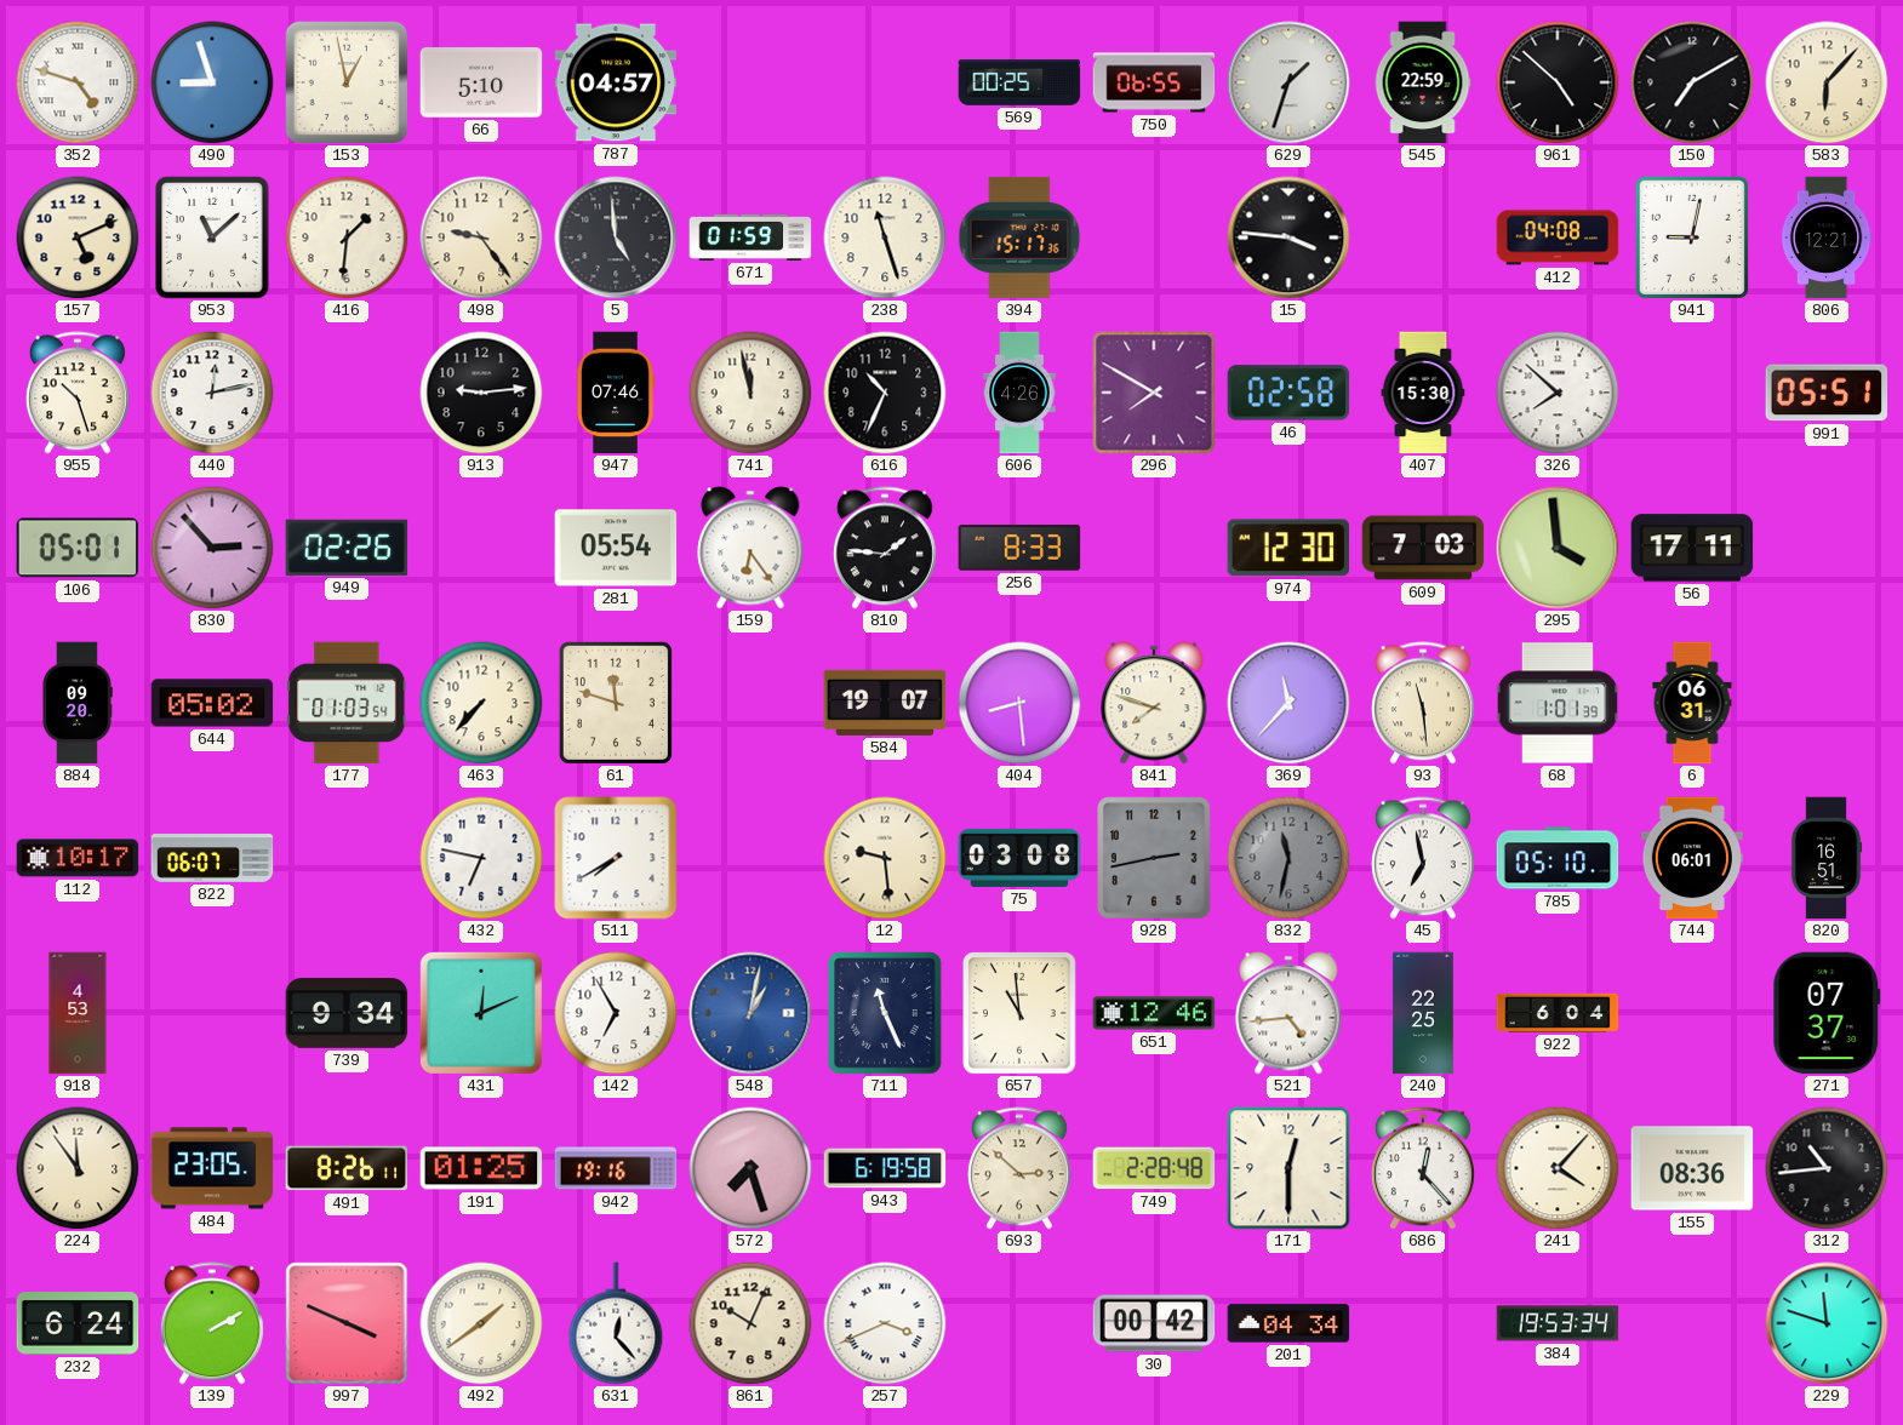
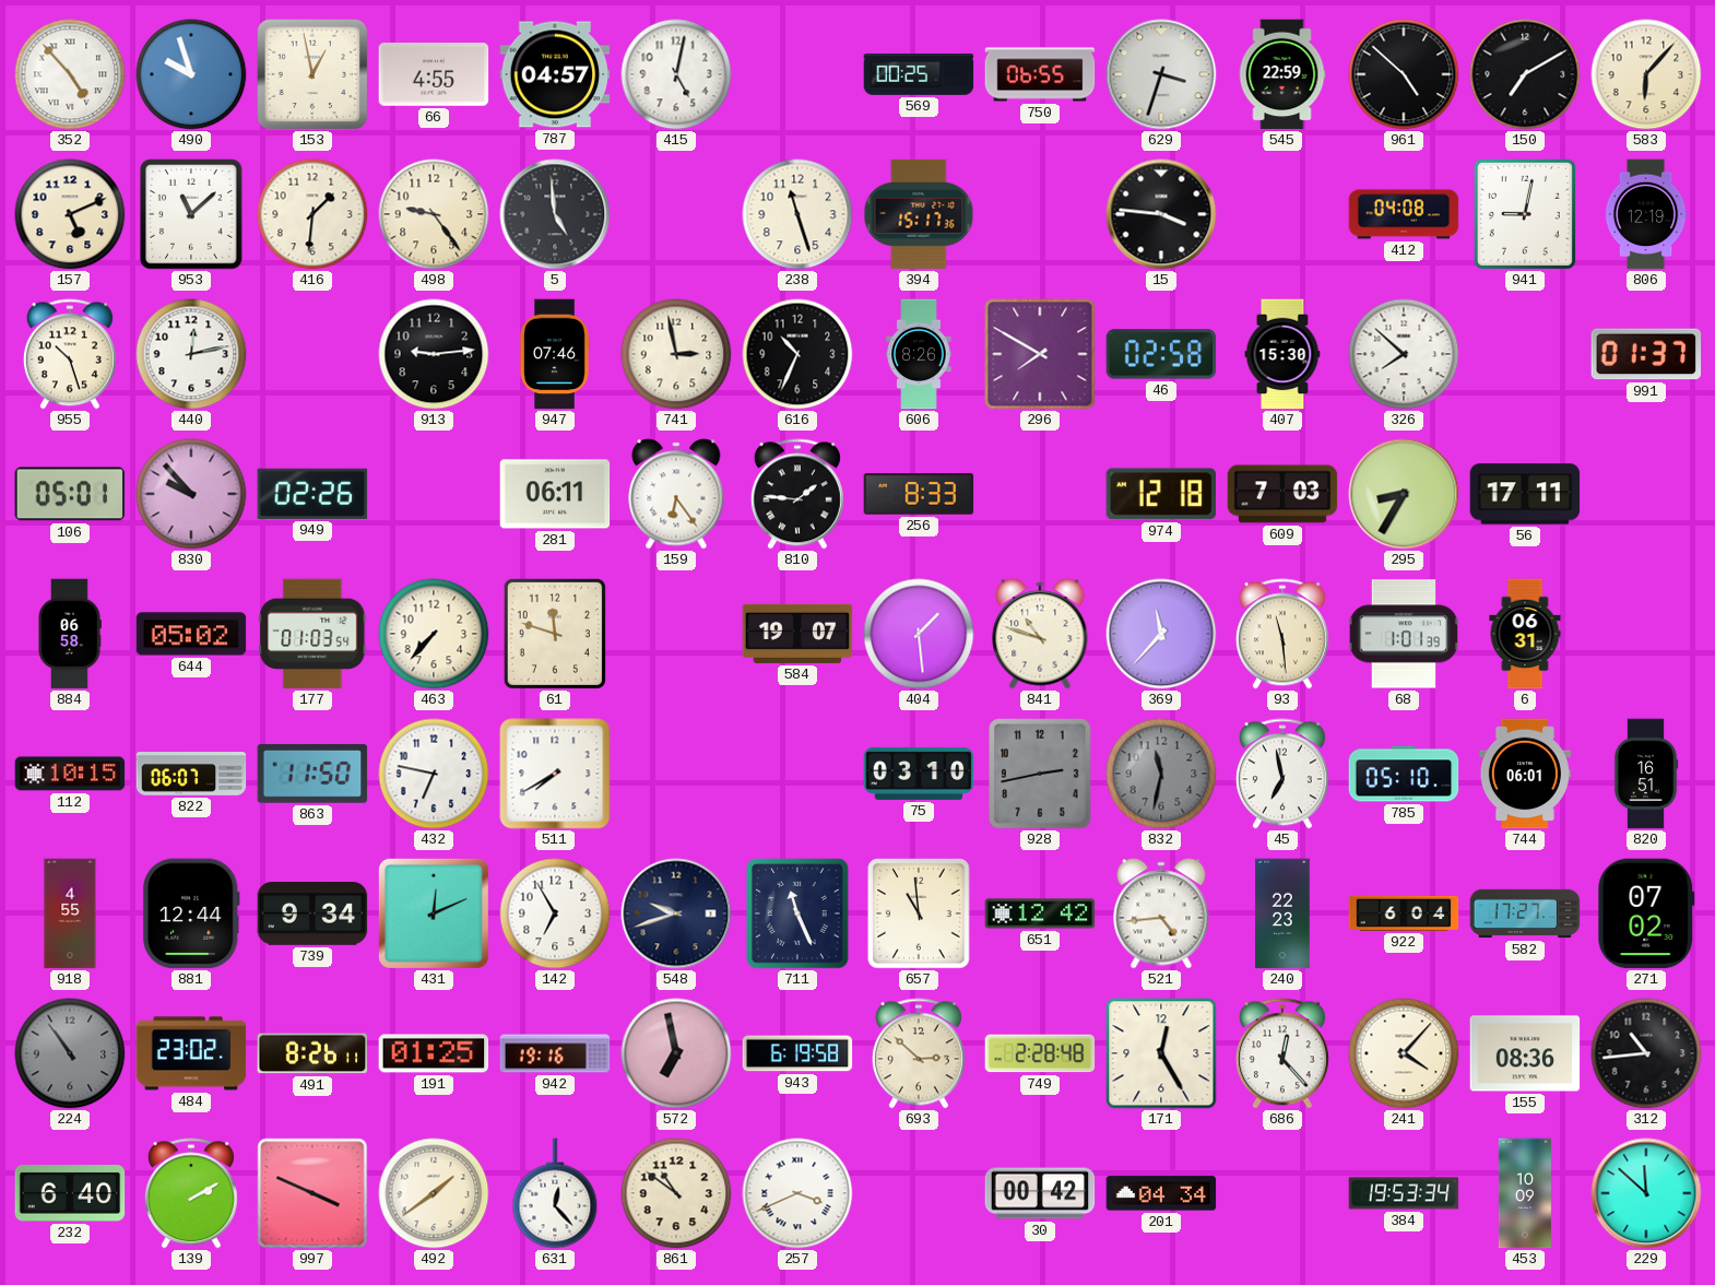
352: 4:48 -> 4:53 (70, 74)
490: 8:57 -> 9:57 (191, 74)
66: 5:10 -> 4:55 (434, 75)
415: none -> 5:02 (676, 74)
629: 1:33 -> 3:33 (1161, 74)
671: 01:59 -> none (750, 237)
806: 12:21 -> 12:19 (1646, 214)
741: 11:58 -> 2:58 (676, 354)
606: 4:26 -> 8:26 (919, 354)
991: 05:51 -> 01:37 (1646, 354)
830: 2:53 -> 9:53 (191, 494)
281: 05:54 -> 06:11 (555, 494)
974: 12:30 -> 12:18 (1160, 494)
295: 3:59 -> 8:35 (1404, 494)
884: 09:20 -> 06:58 (70, 634)
404: 8:29 -> 1:29 (919, 634)
841: 7:48 -> 10:48 (1040, 634)
112: 10:17 -> 10:15 (70, 774)
863: none -> 11:50 (312, 775)
12: 9:29 -> none (885, 858)
75: 03:08 -> 03:10 (919, 774)
918: 4:53 -> 4:55 (70, 913)
881: none -> 12:44 (191, 913)
548: 1:02 -> 9:42 (676, 913)
548 dial: blue -> navy (676, 913)
651: 12:46 -> 12:42 (1040, 913)
240: 22:25 -> 22:23 (1282, 913)
582: none -> 17:27 (1525, 913)
271: 07:37 -> 07:02 (1646, 913)
224: 11:54 -> 10:54 (70, 1053)
224 dial: cream -> grey (70, 1053)
484: 23:05 -> 23:02 (191, 1053)
572: 7:27 -> 6:58 (676, 1053)
171: 12:30 -> 12:25 (1161, 1053)
232: 6:24 -> 6:40 (70, 1194)
861: 10:04 -> 10:51 (676, 1193)
453: none -> 10:09 (1525, 1193)
229: 11:48 -> 11:52 (1646, 1193)
